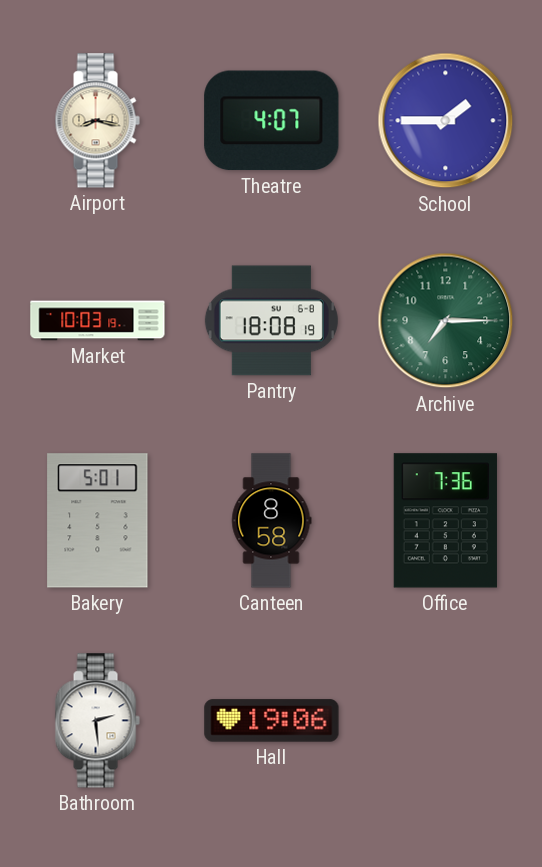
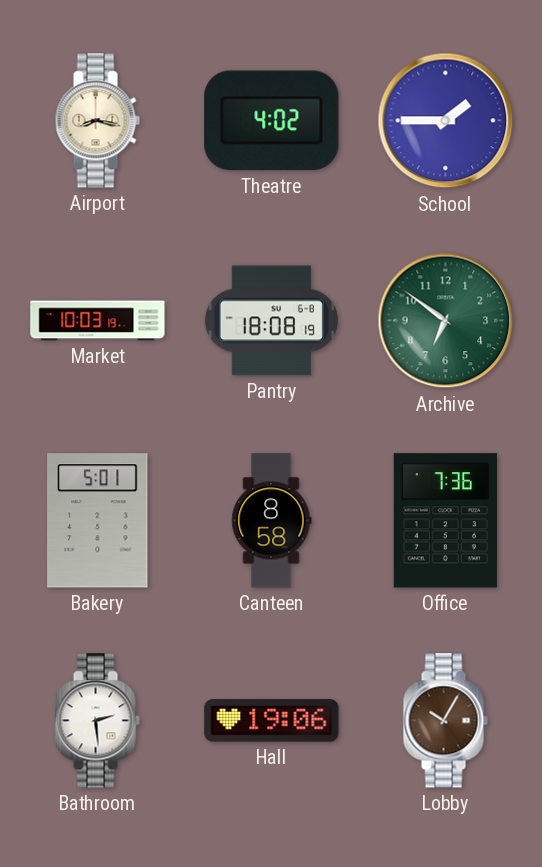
Theatre: 4:07 -> 4:02 (272, 121)
Archive: 7:15 -> 6:51 (446, 321)
Lobby: none -> 10:05 (445, 721)
